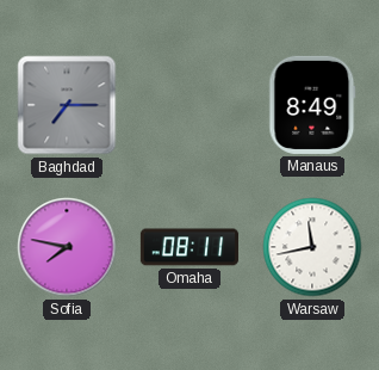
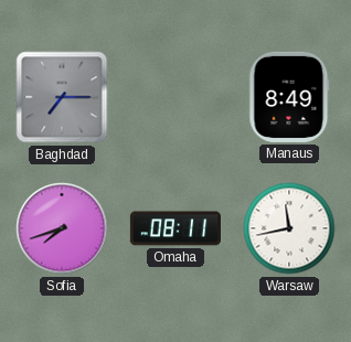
Sofia: 7:47 -> 7:42 (62, 228)
